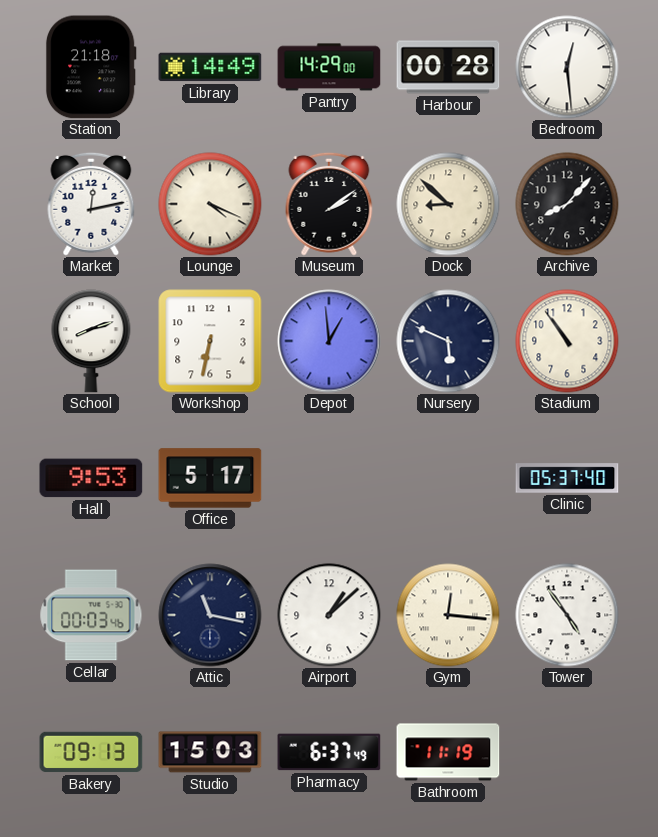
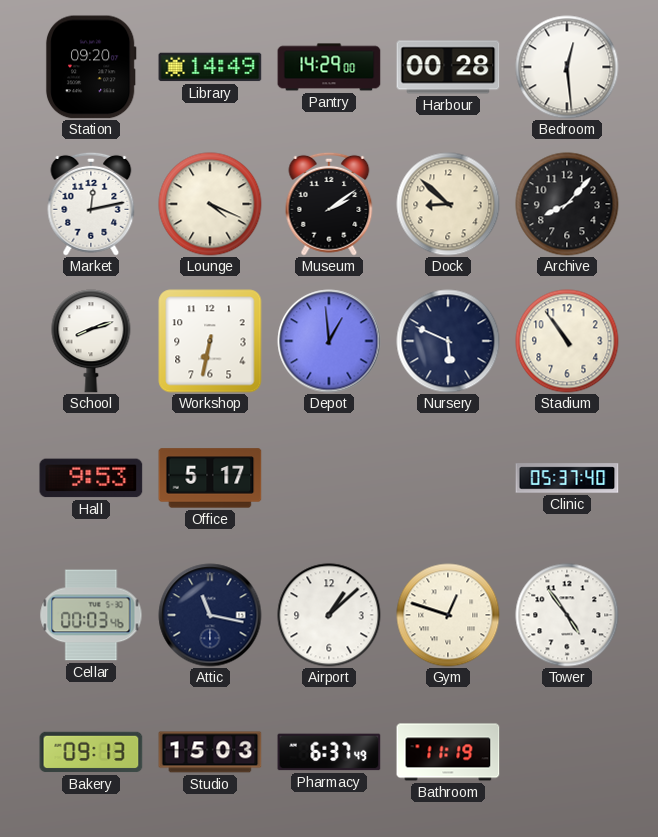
Station: 21:18 -> 09:20 (91, 67)
Gym: 12:16 -> 12:48 (448, 615)
